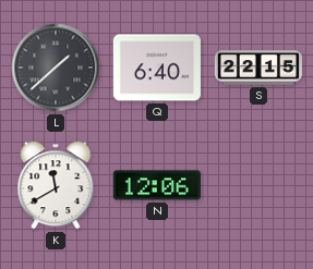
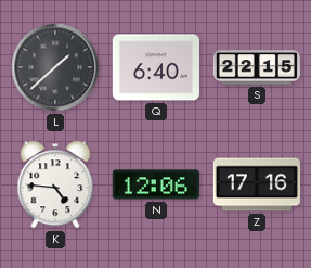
K: 11:40 -> 4:46 (55, 184)
Z: none -> 17:16 (256, 184)
